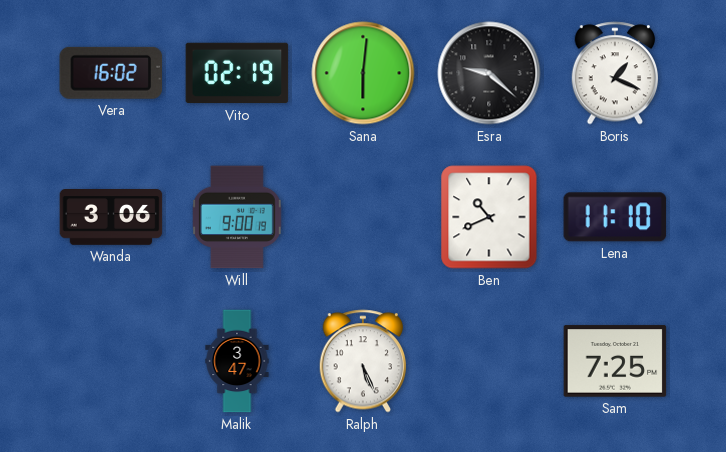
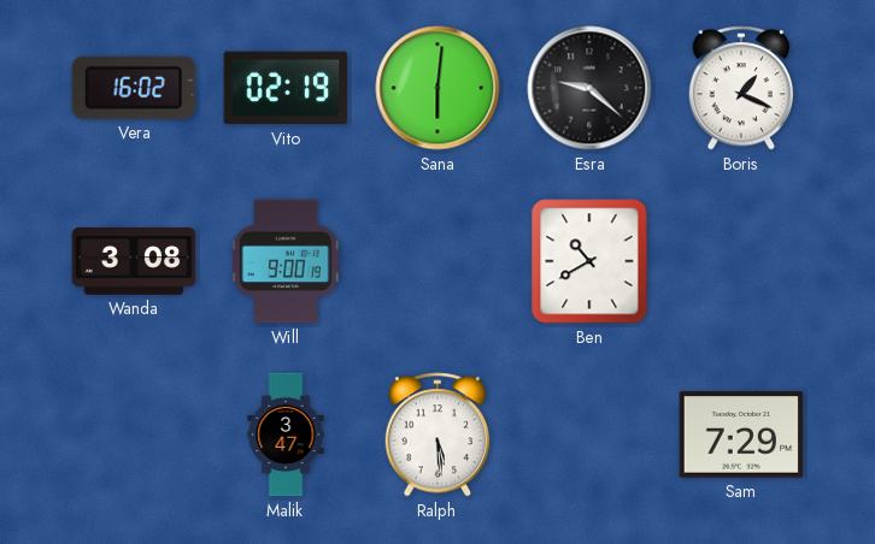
Wanda: 3:06 -> 3:08 (134, 262)
Ben: 10:41 -> 10:40 (589, 261)
Lena: 11:10 -> none (615, 217)
Ralph: 5:26 -> 5:29 (437, 434)
Sam: 7:25 -> 7:29 (741, 434)
